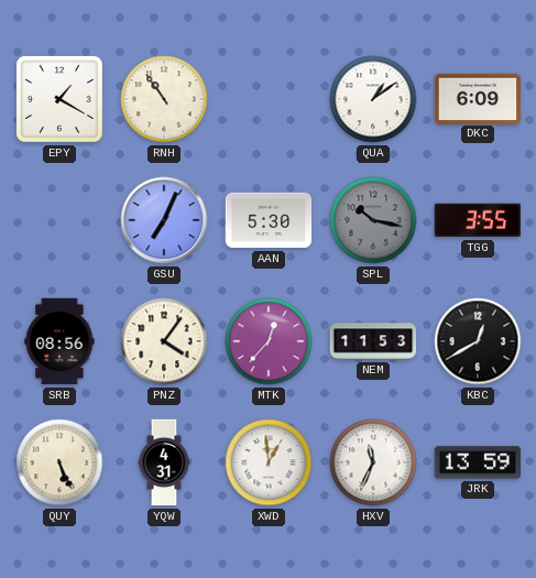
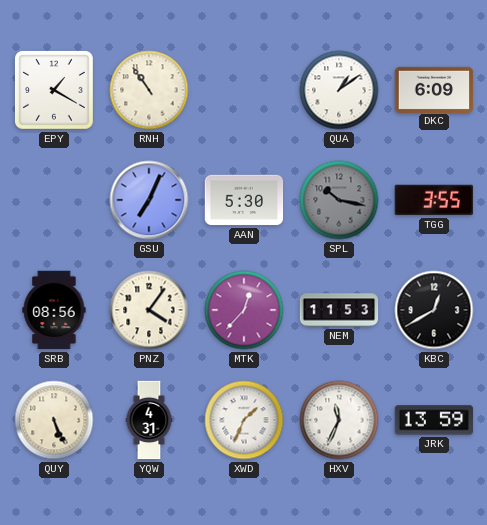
XWD: 12:59 -> 1:34 (244, 420)
